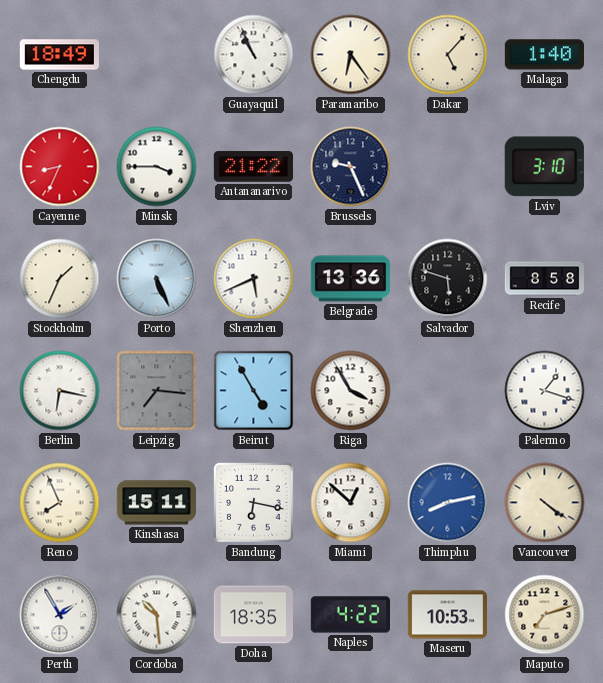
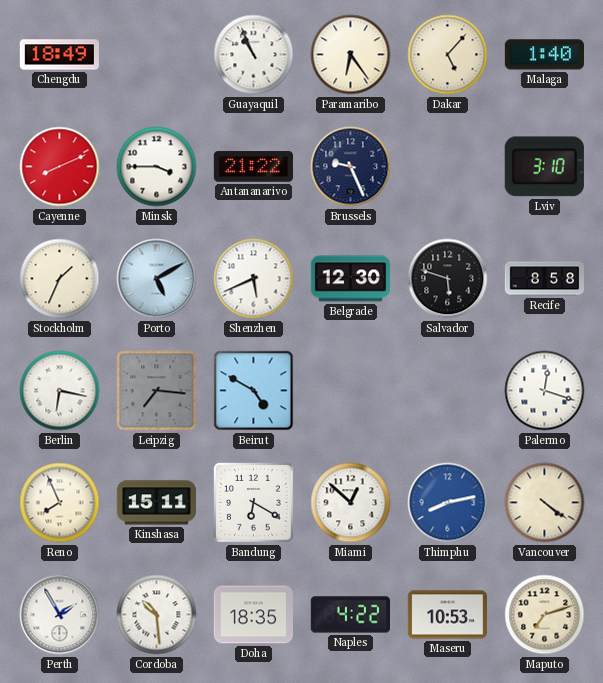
Cayenne: 8:34 -> 8:11 (60, 167)
Porto: 5:26 -> 5:10 (157, 279)
Belgrade: 13:36 -> 12:30 (350, 279)
Beirut: 4:55 -> 4:50 (254, 391)
Riga: 3:55 -> none (351, 391)
Palermo: 1:18 -> 12:18 (545, 391)
Bandung: 6:17 -> 6:20 (254, 503)
